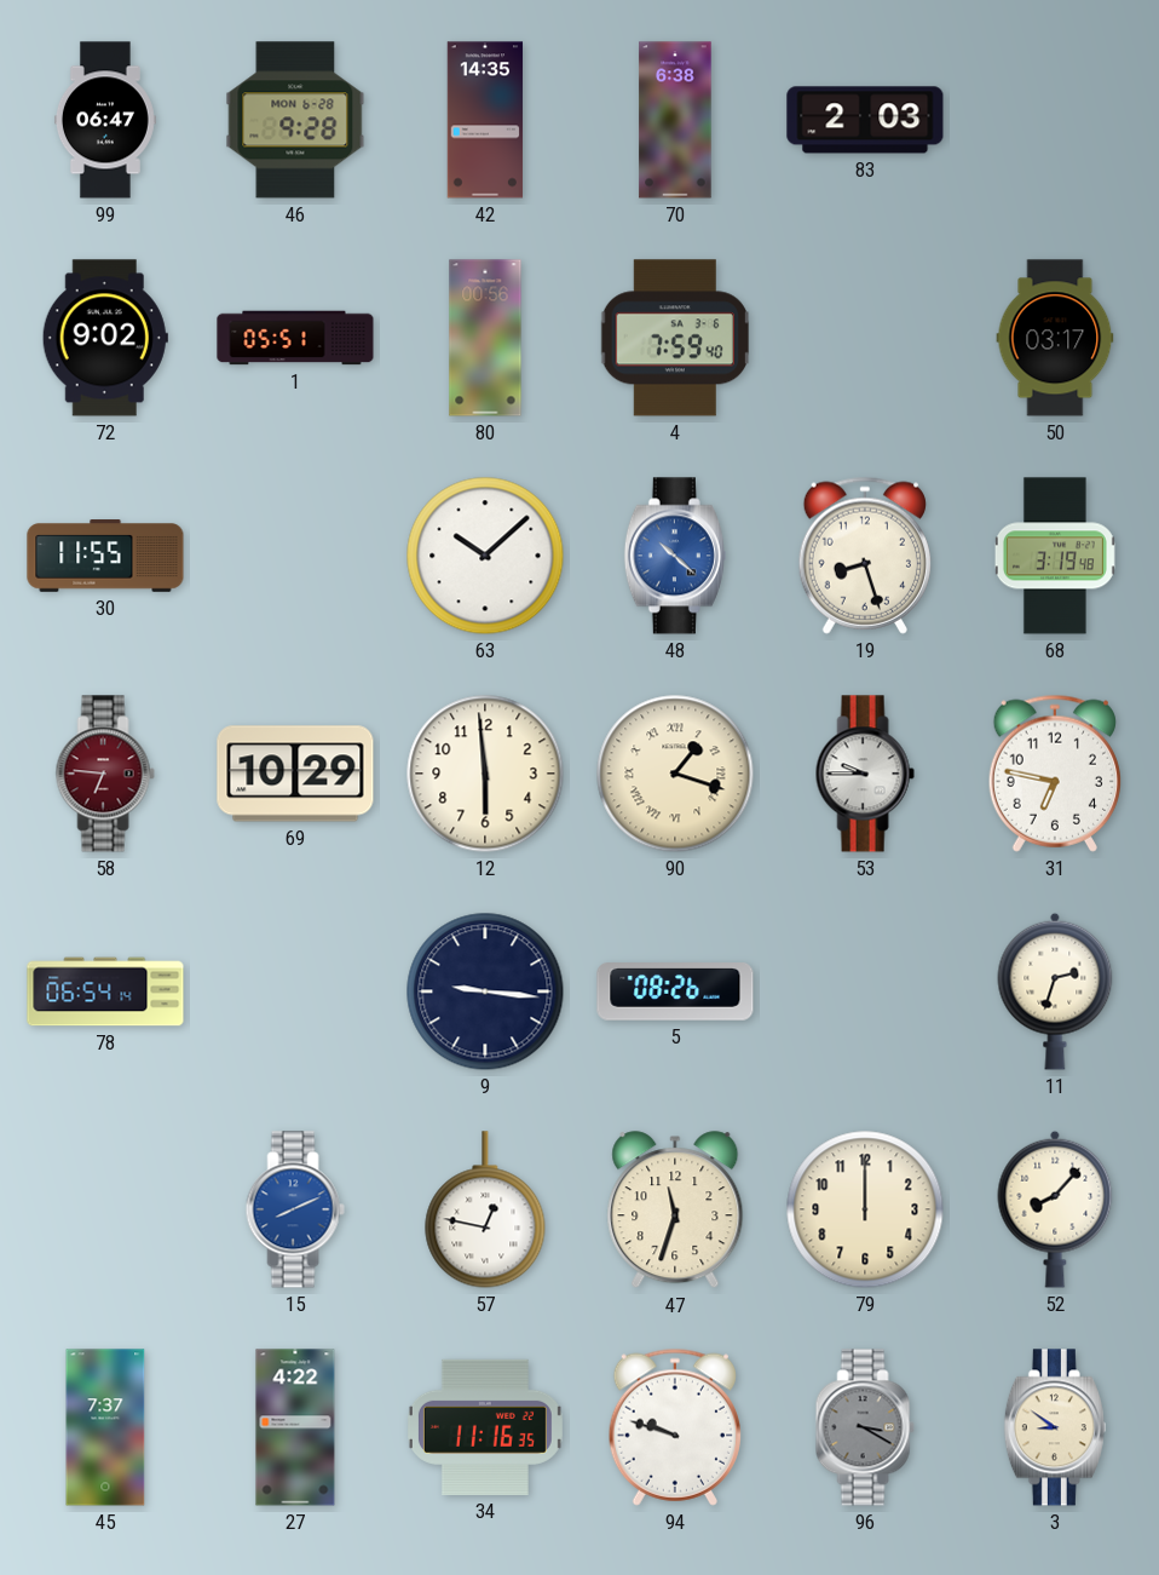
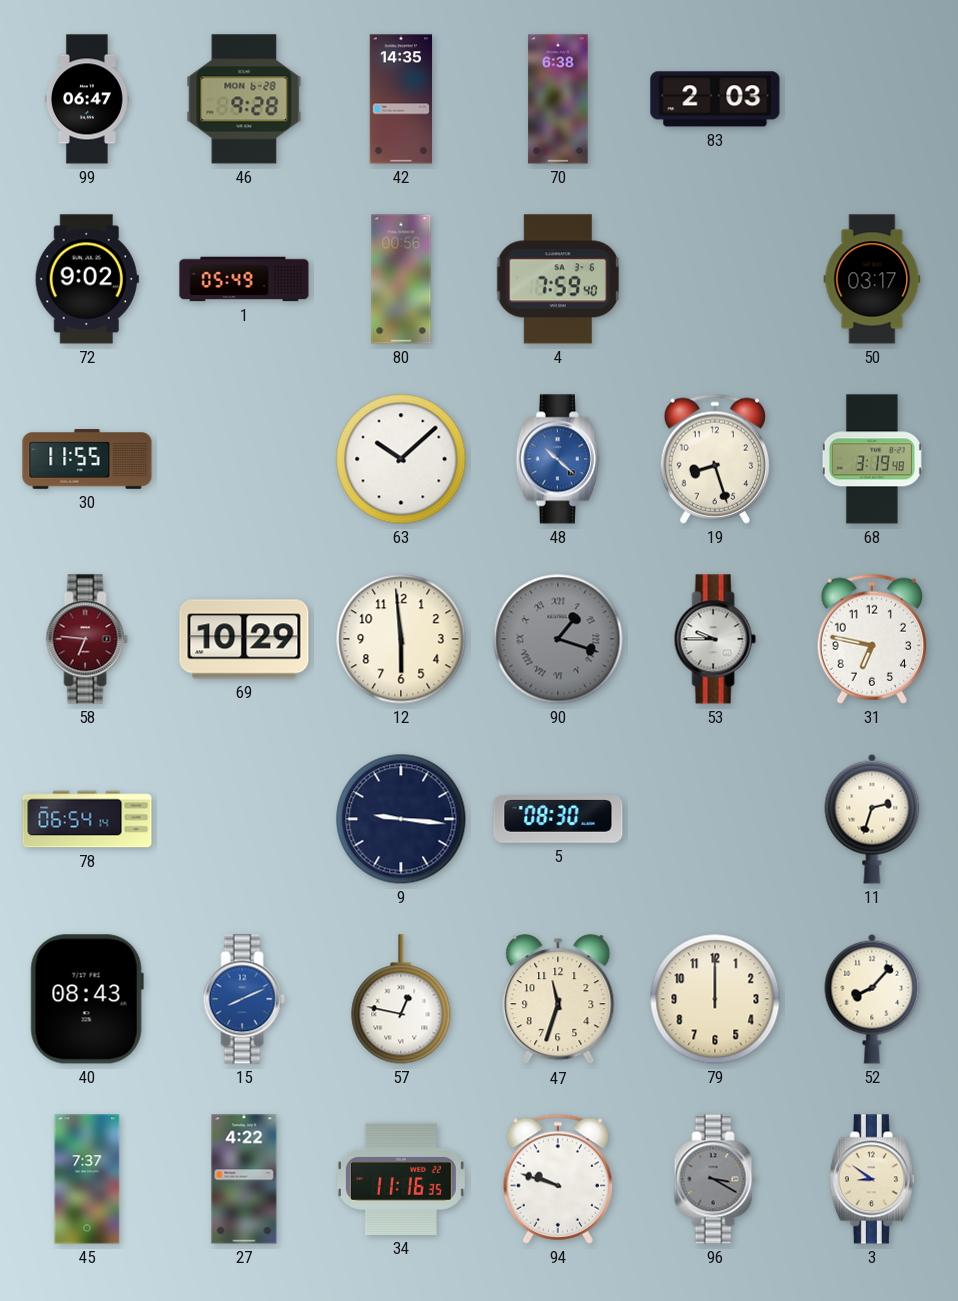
1: 05:51 -> 05:49 (244, 279)
90 dial: cream -> grey (558, 639)
5: 08:26 -> 08:30 (558, 819)
40: none -> 08:43 (87, 999)
